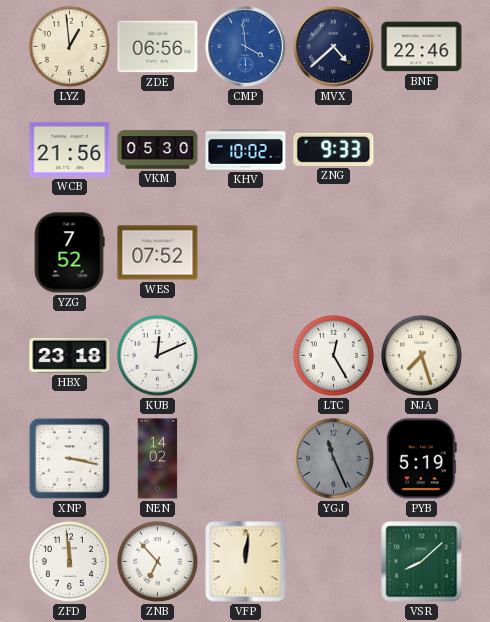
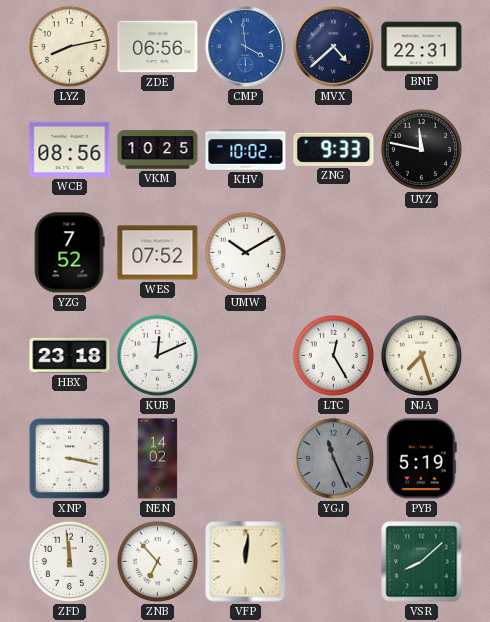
LYZ: 12:59 -> 8:13 (69, 46)
BNF: 22:46 -> 22:31 (422, 47)
WCB: 21:56 -> 08:56 (70, 149)
VKM: 05:30 -> 10:25 (158, 150)
UYZ: none -> 11:47 (421, 149)
UMW: none -> 10:10 (245, 252)
